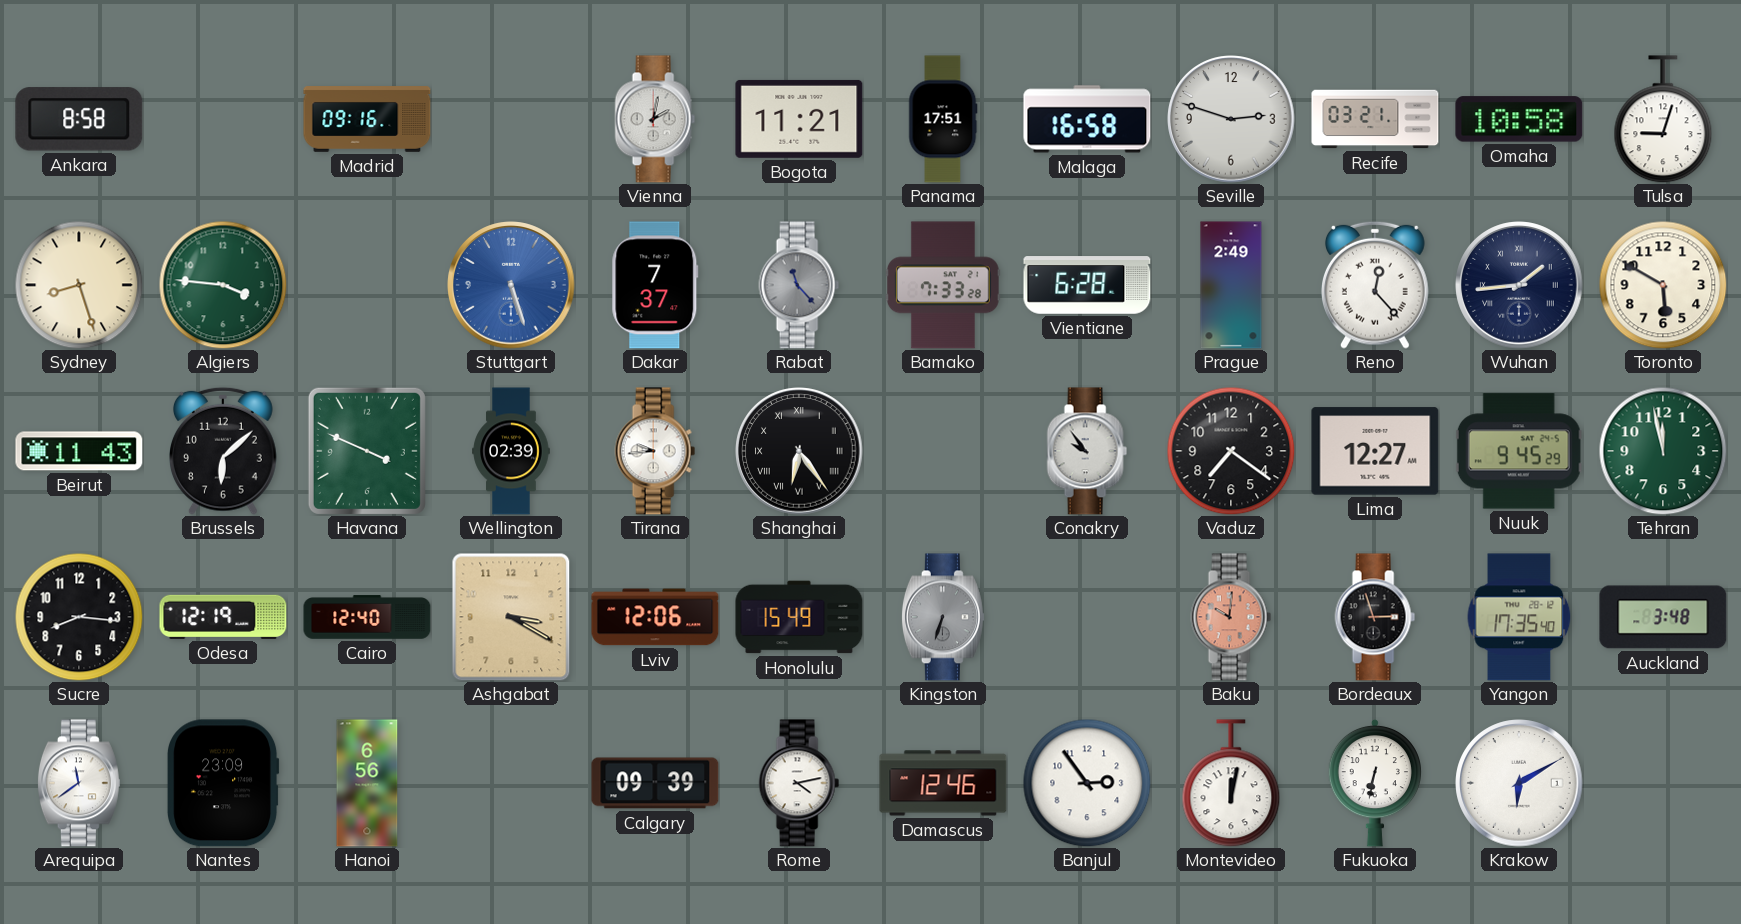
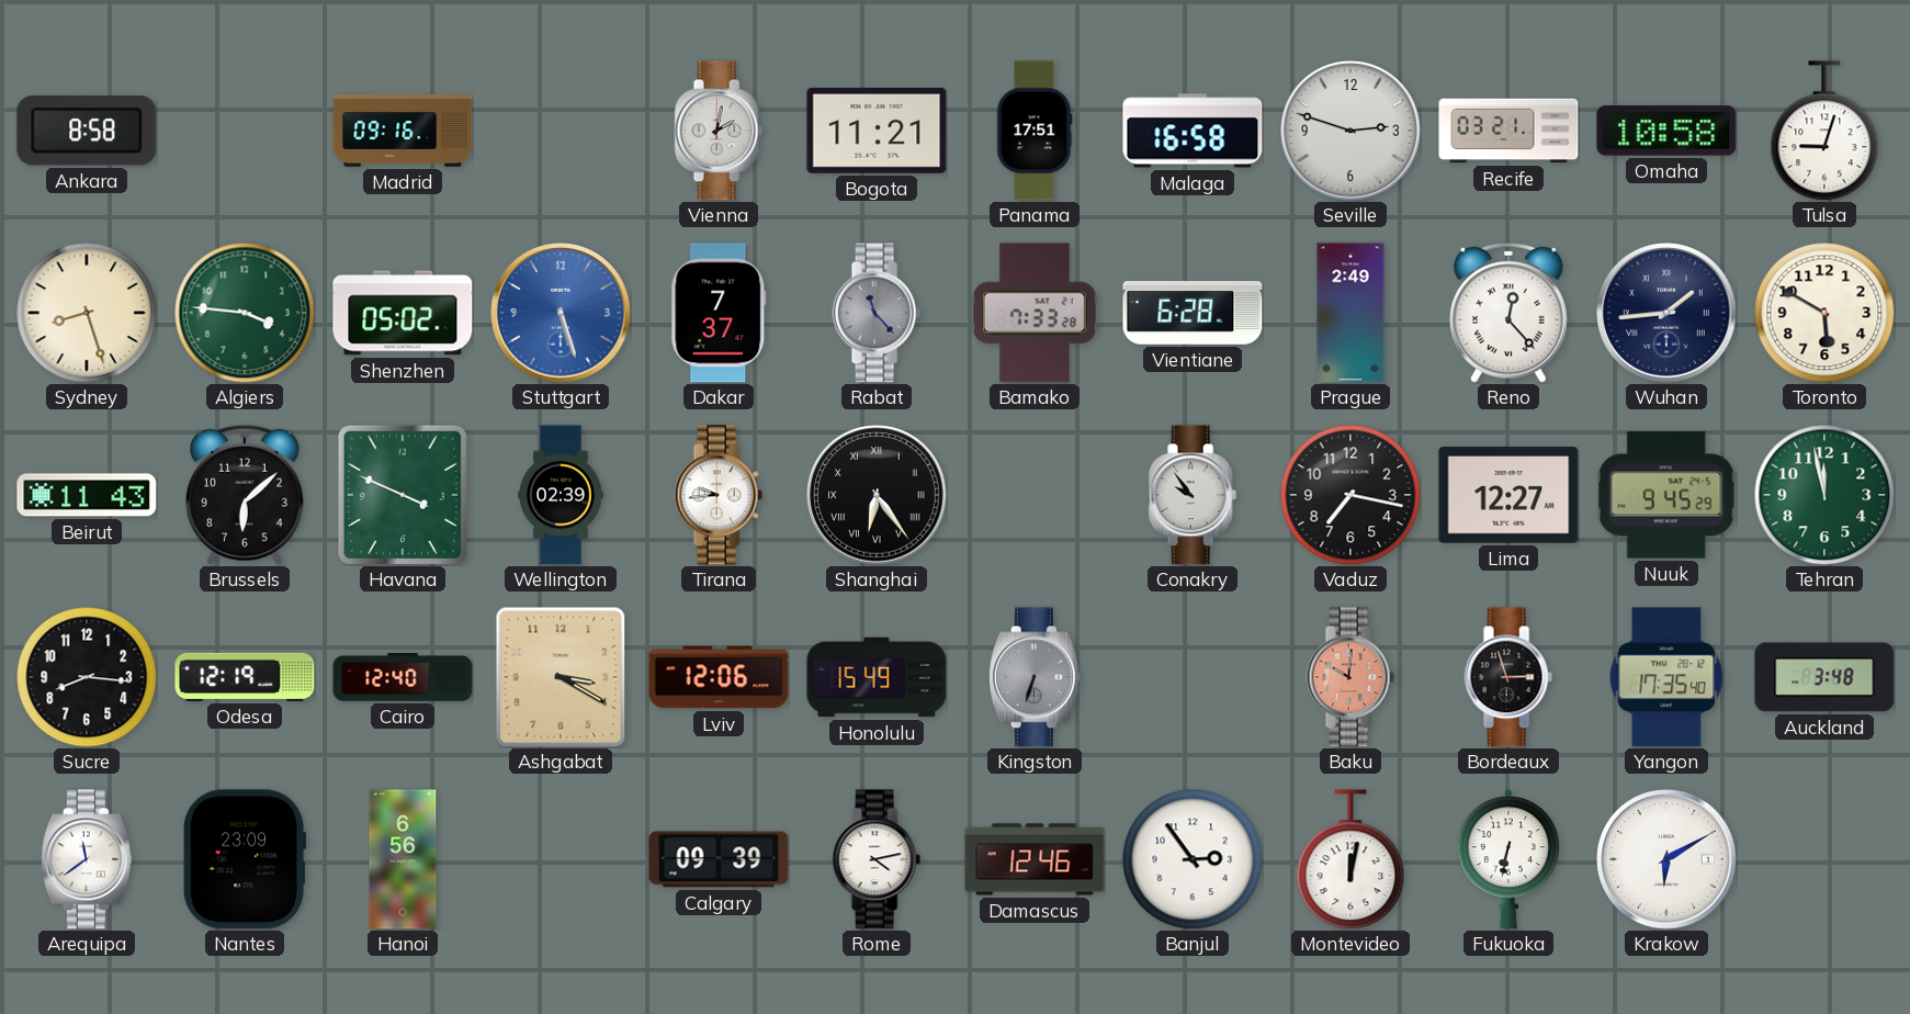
Shenzhen: none -> 05:02 (403, 313)
Vaduz: 7:21 -> 7:17 (1350, 495)
